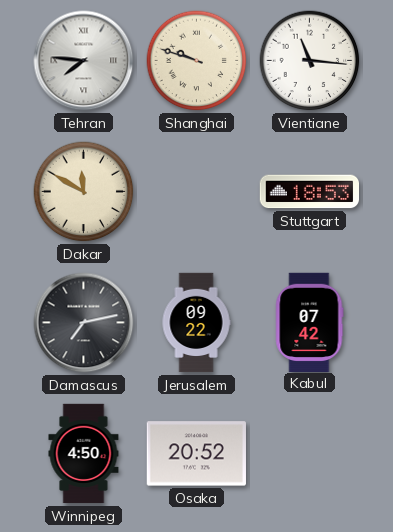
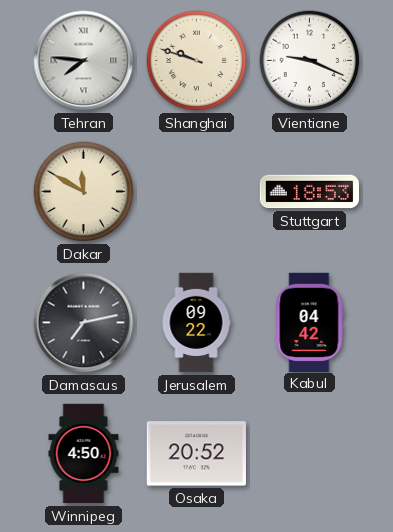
Vientiane: 11:16 -> 9:19 (310, 61)
Kabul: 07:42 -> 04:42 (310, 322)
